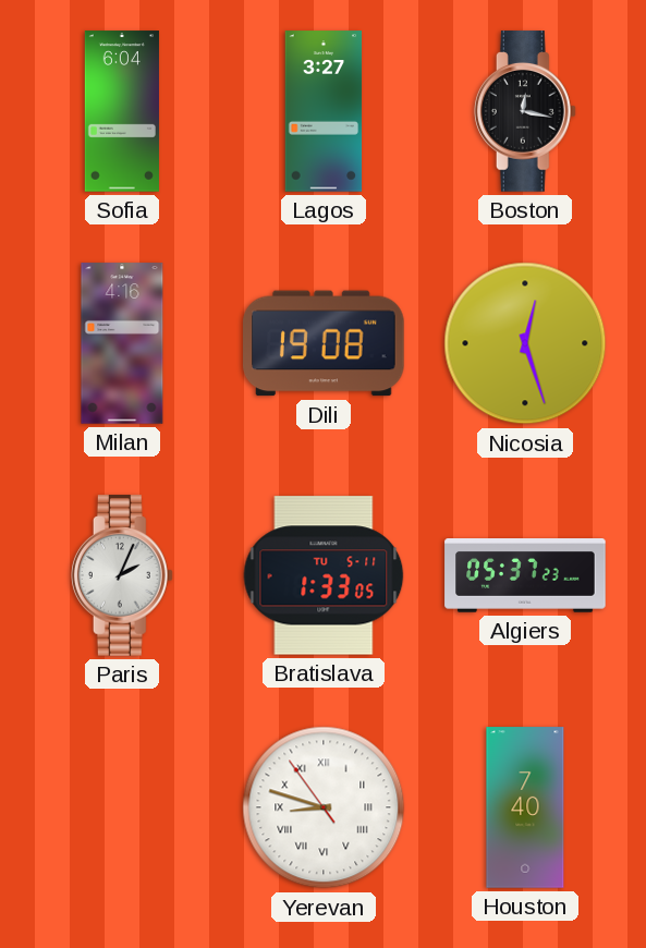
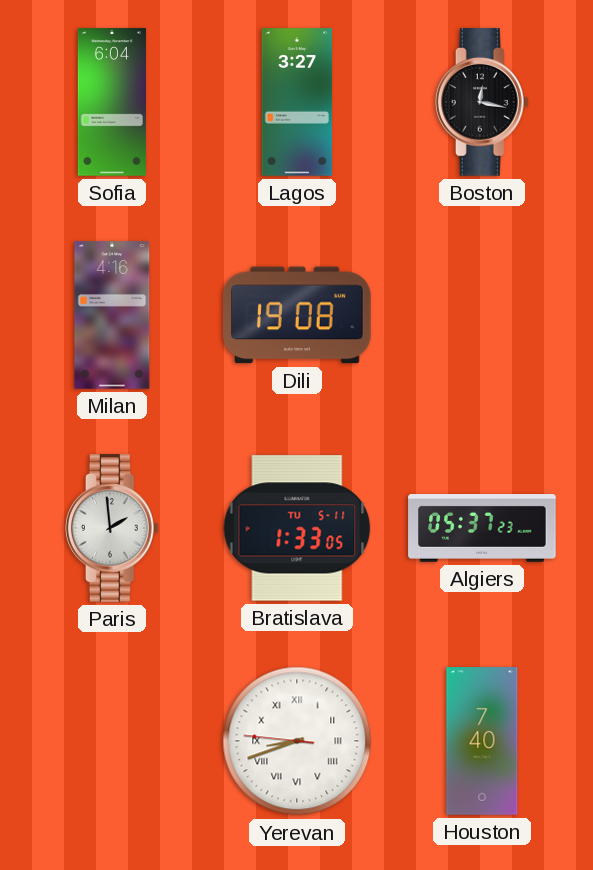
Nicosia: 12:27 -> none (525, 343)
Paris: 2:04 -> 1:59 (112, 528)
Yerevan: 8:47 -> 8:41 (297, 741)
